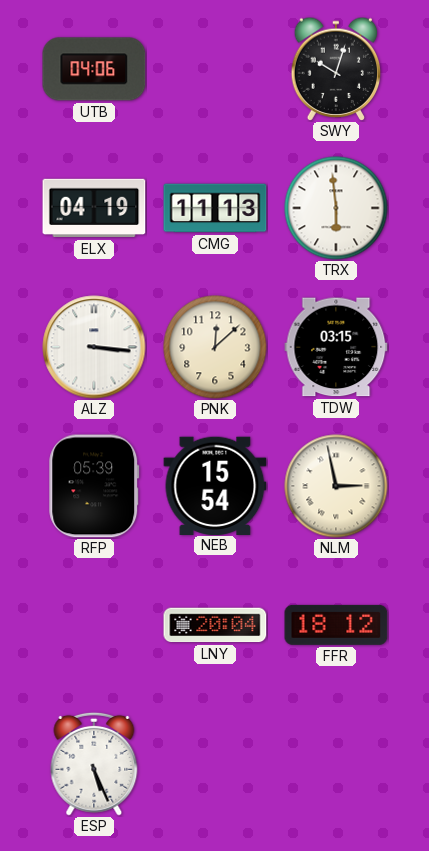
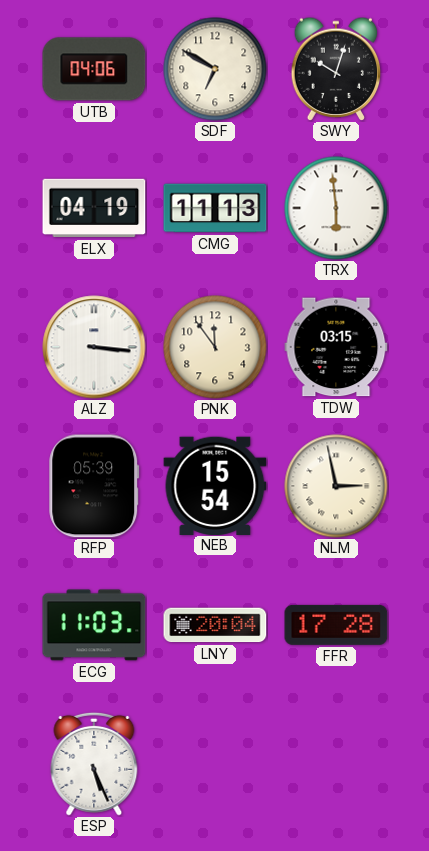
SDF: none -> 6:50 (215, 69)
PNK: 12:08 -> 11:54 (215, 347)
ECG: none -> 11:03 (94, 625)
FFR: 18:12 -> 17:28 (336, 625)
